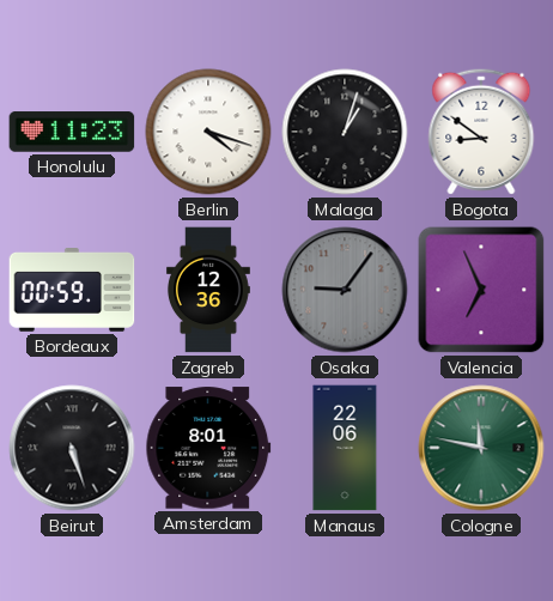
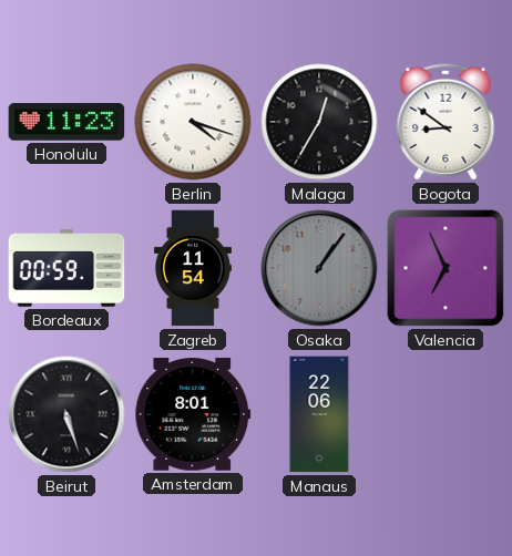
Malaga: 1:03 -> 12:35 (319, 122)
Zagreb: 12:36 -> 11:54 (193, 268)
Osaka: 9:06 -> 1:06 (319, 268)
Cologne: 11:47 -> none (481, 448)
